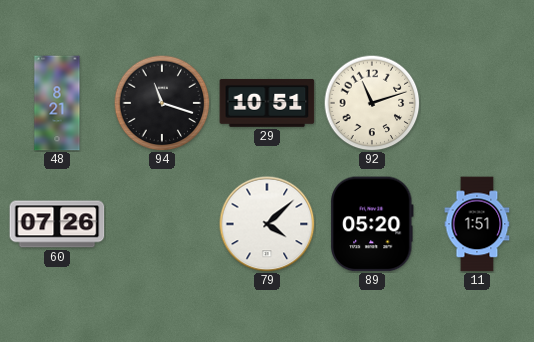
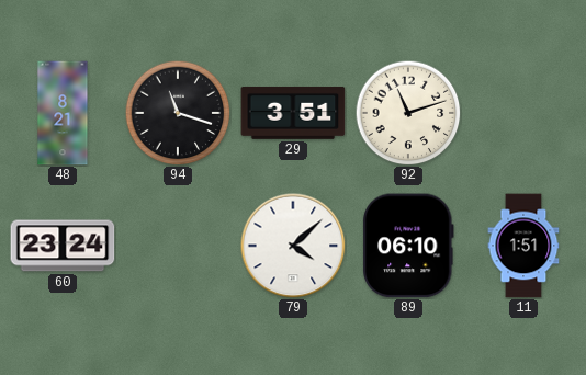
29: 10:51 -> 3:51 (293, 113)
60: 07:26 -> 23:24 (63, 246)
89: 05:20 -> 06:10 (409, 246)
